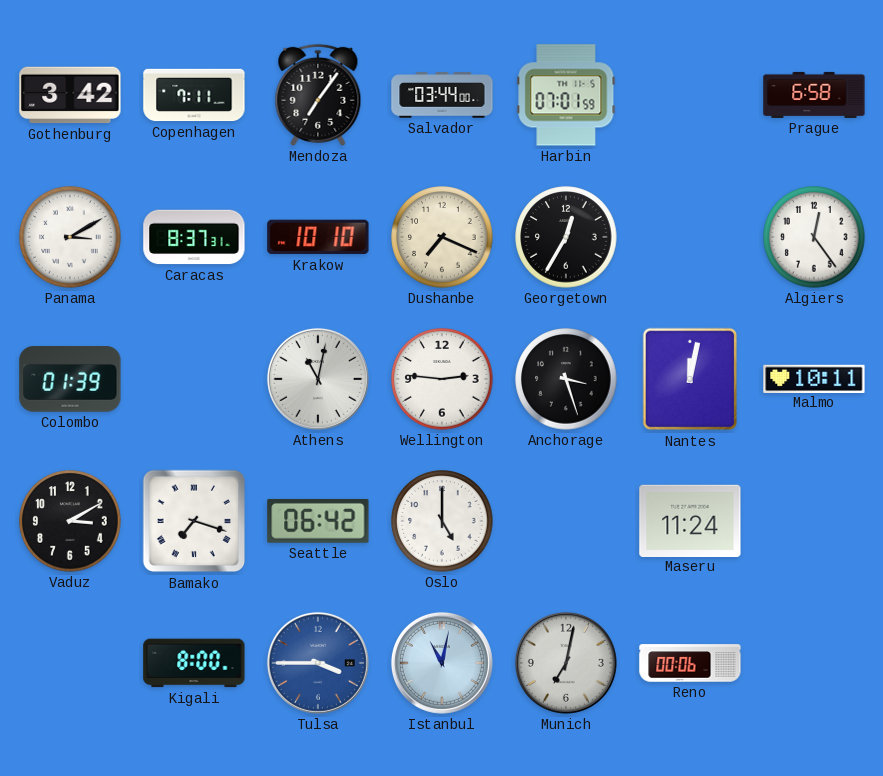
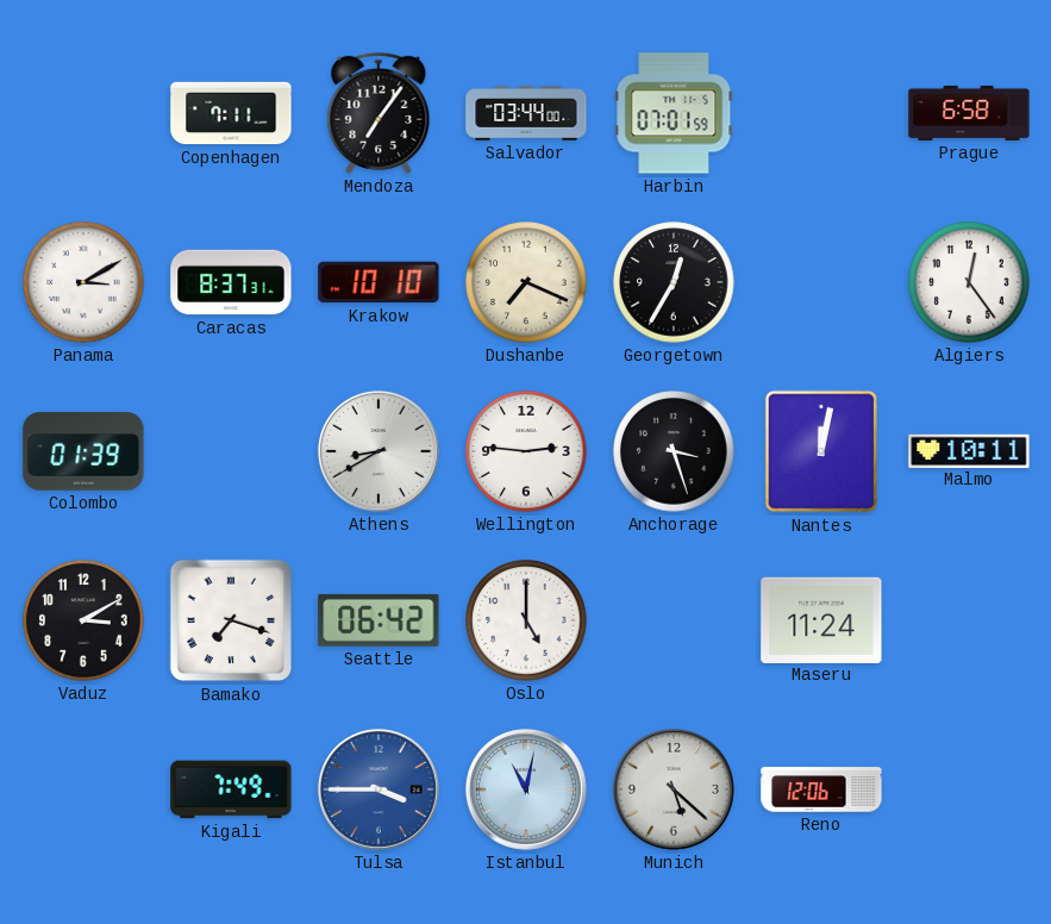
Gothenburg: 3:42 -> none (70, 95)
Athens: 11:02 -> 8:40 (379, 451)
Kigali: 8:00 -> 7:49 (231, 789)
Munich: 7:02 -> 5:22 (674, 789)
Reno: 00:06 -> 12:06 (821, 789)
